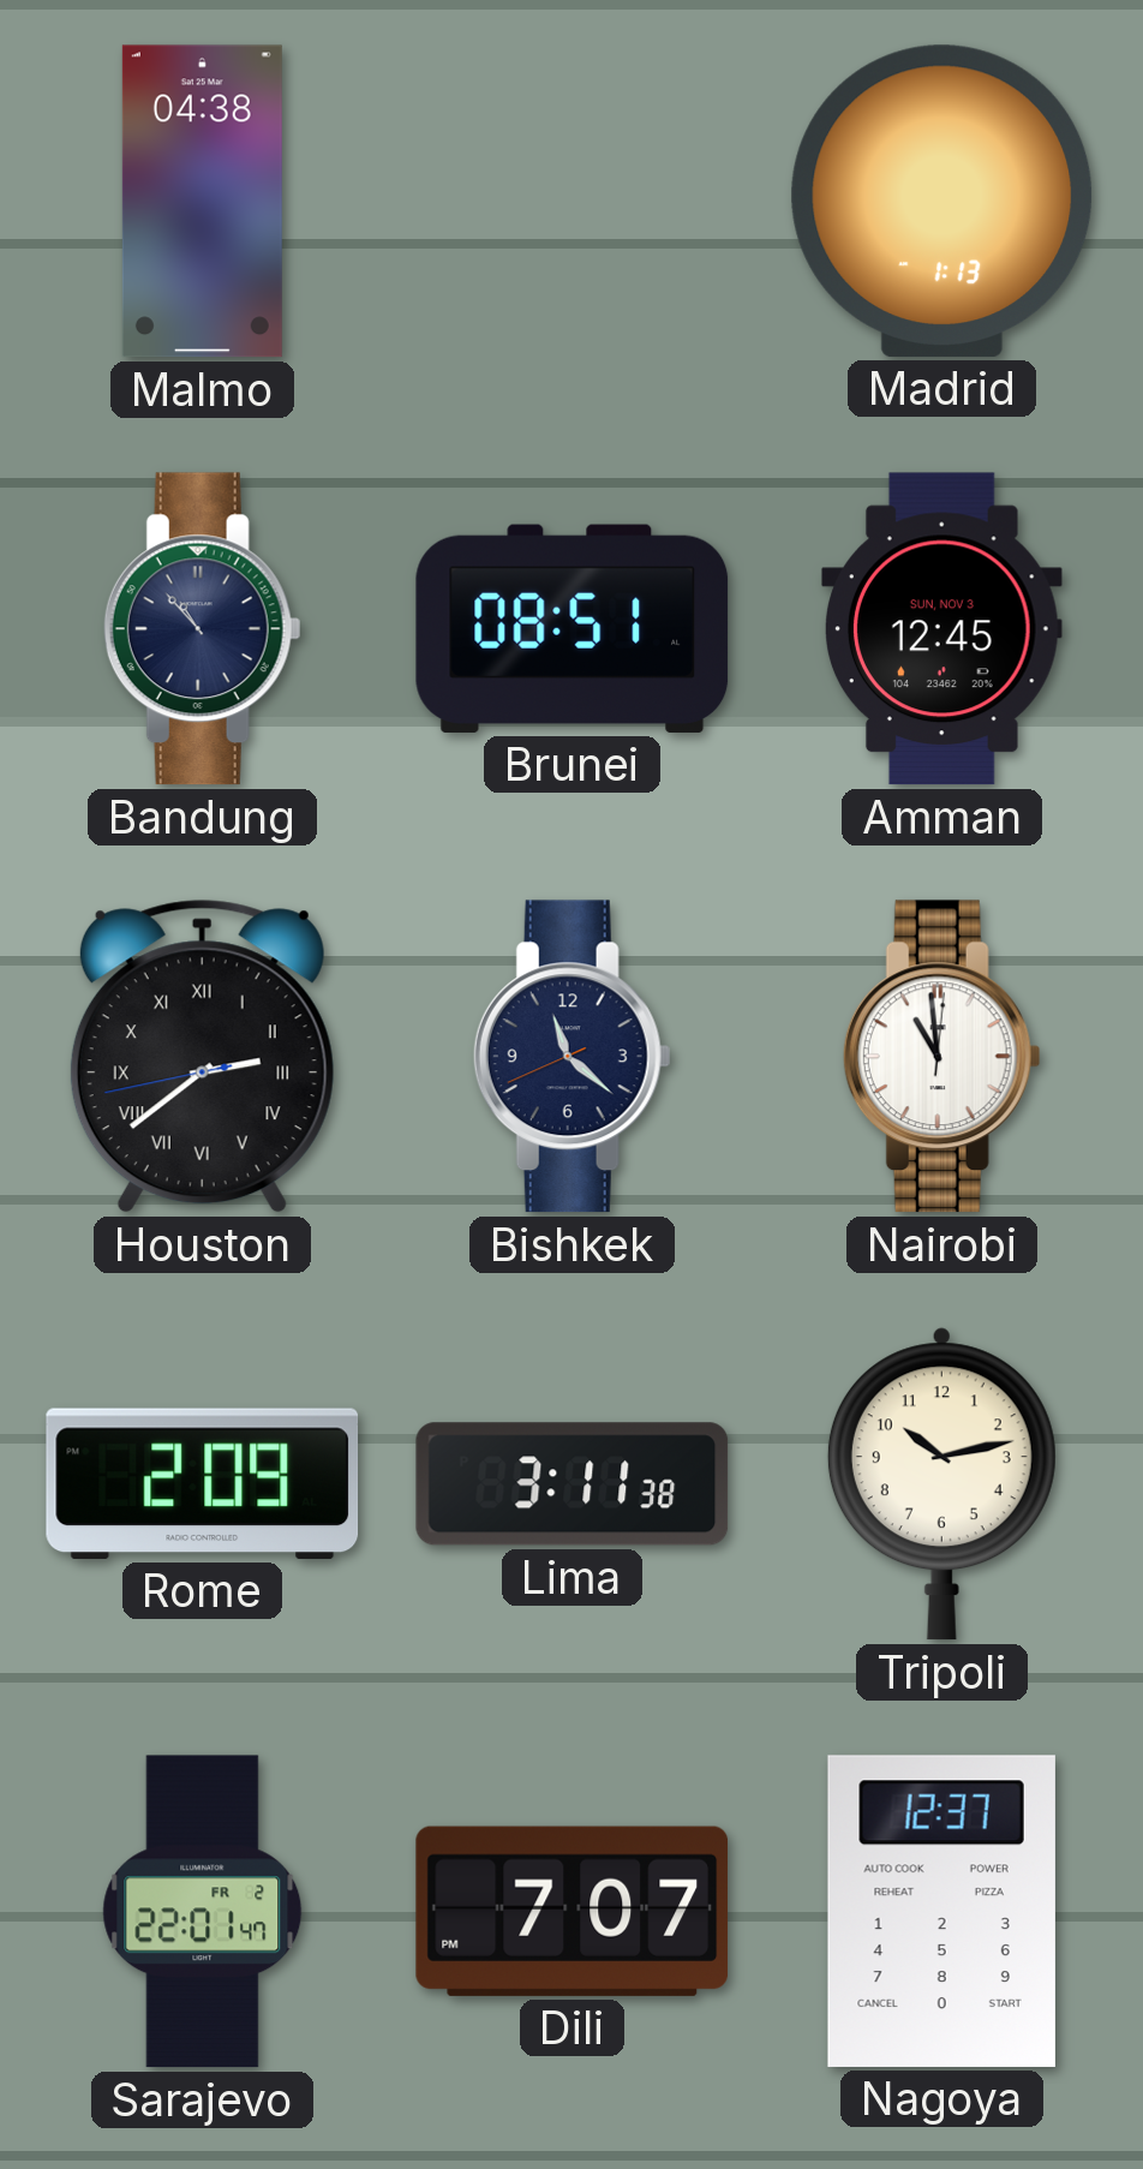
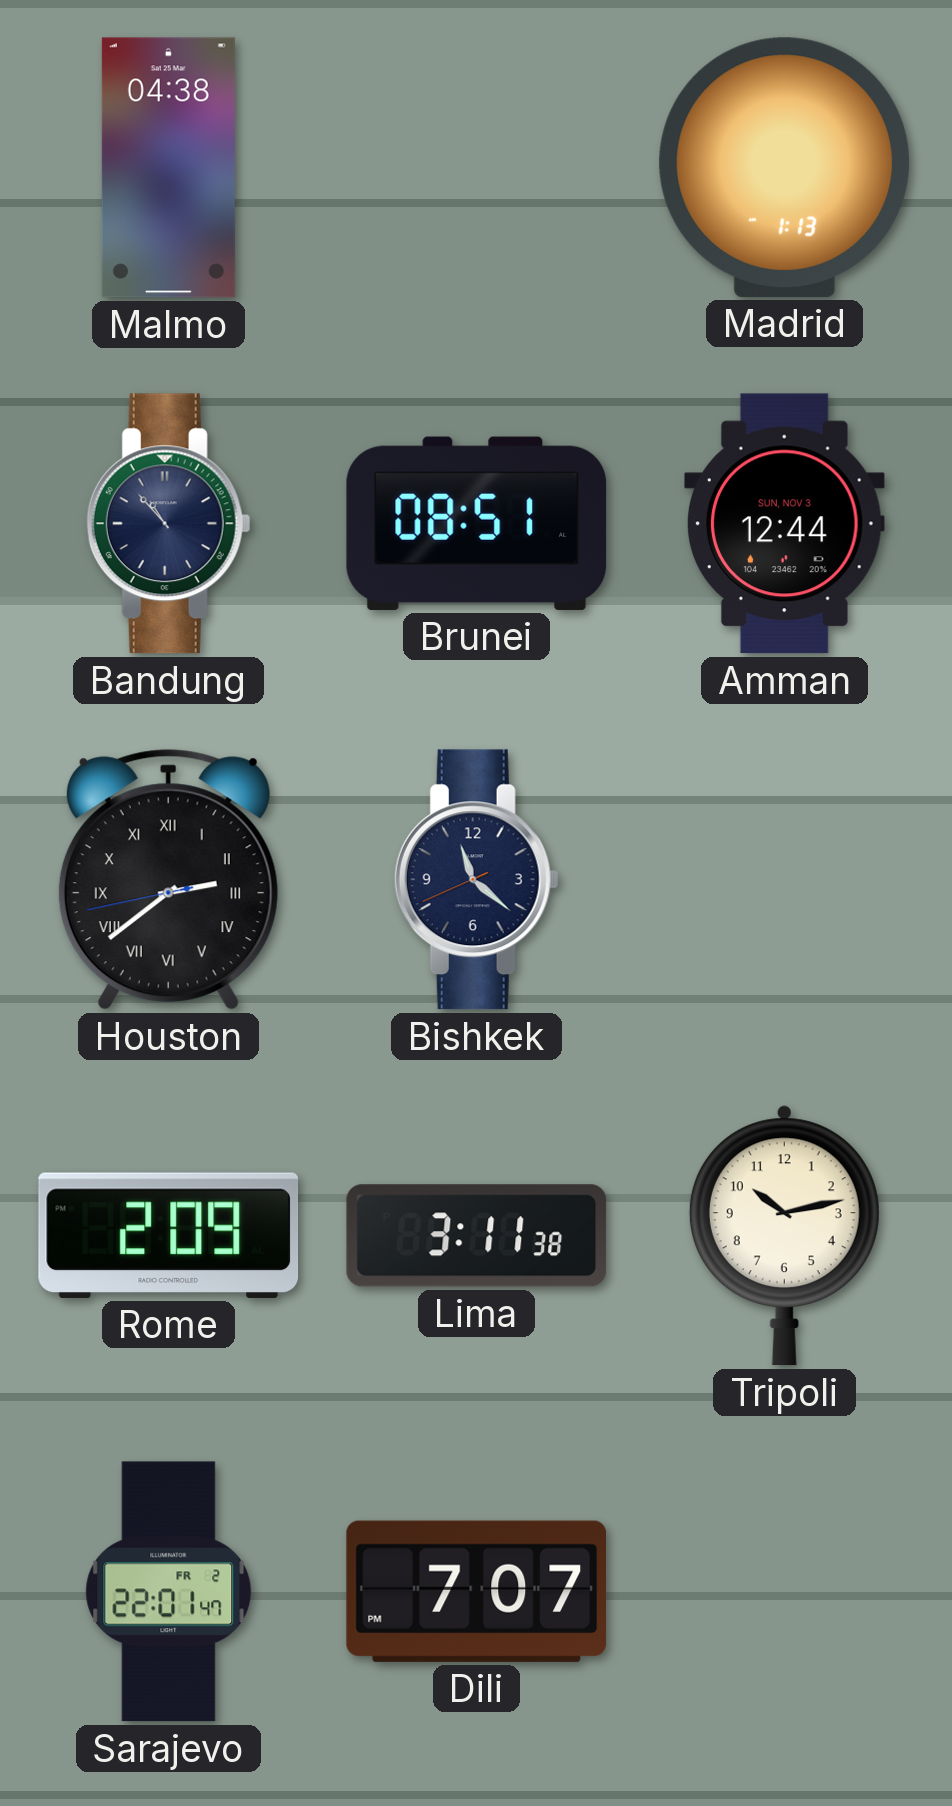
Amman: 12:45 -> 12:44 (785, 524)
Nairobi: 10:59 -> none (941, 1057)
Nagoya: 12:37 -> none (941, 1911)
